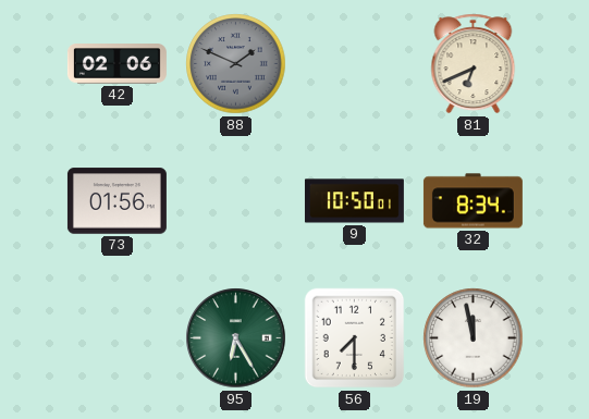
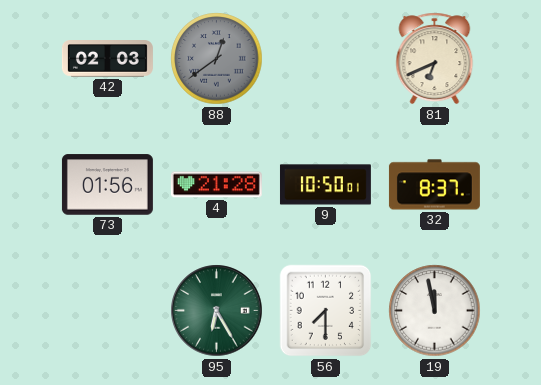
42: 02:06 -> 02:03 (107, 59)
88: 1:49 -> 12:39 (217, 59)
4: none -> 21:28 (216, 185)
32: 8:34 -> 8:37 (434, 185)
